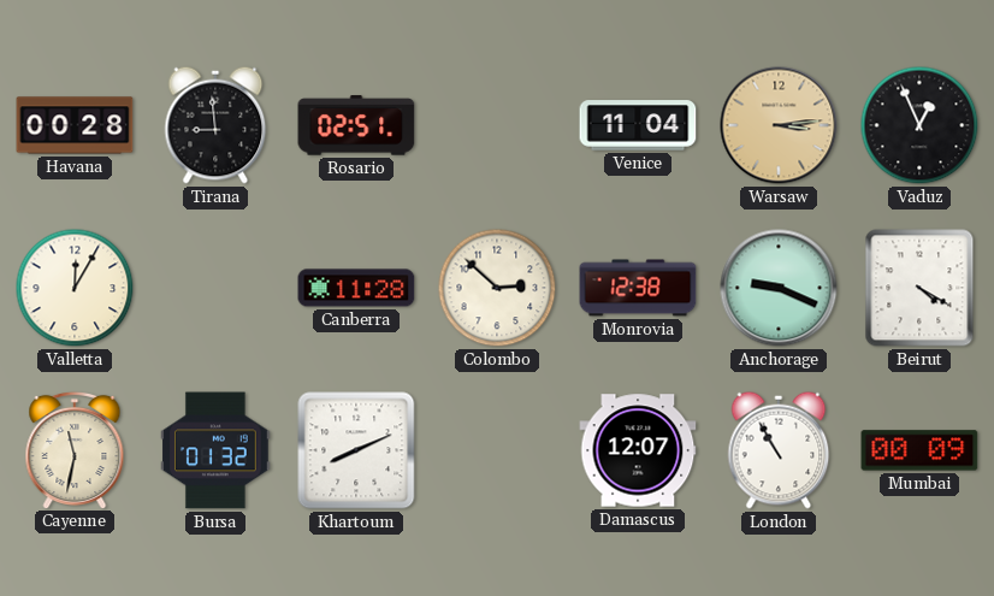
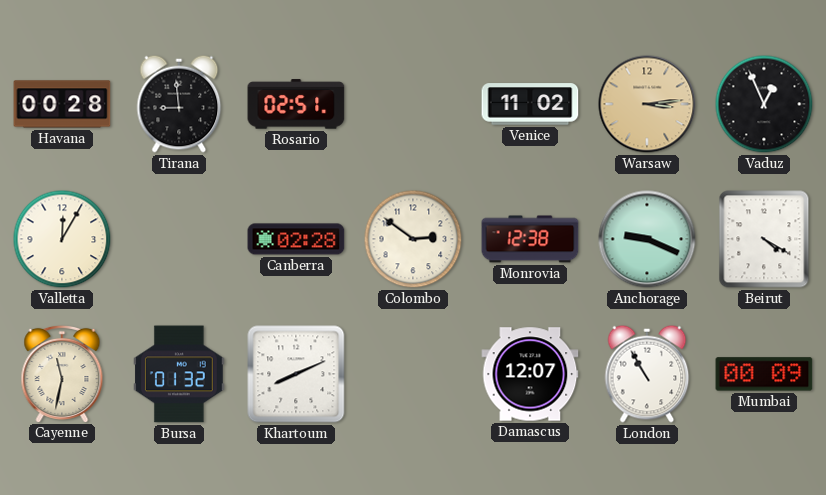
Venice: 11:04 -> 11:02 (530, 104)
Canberra: 11:28 -> 02:28 (296, 239)
Colombo: 2:52 -> 2:51 (413, 239)
